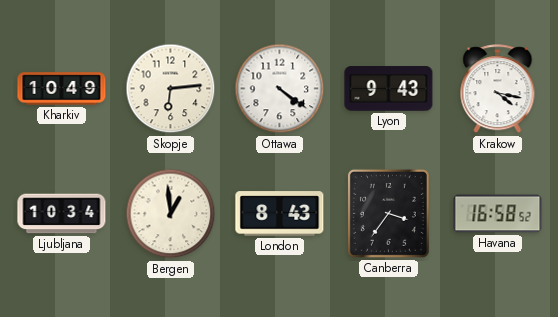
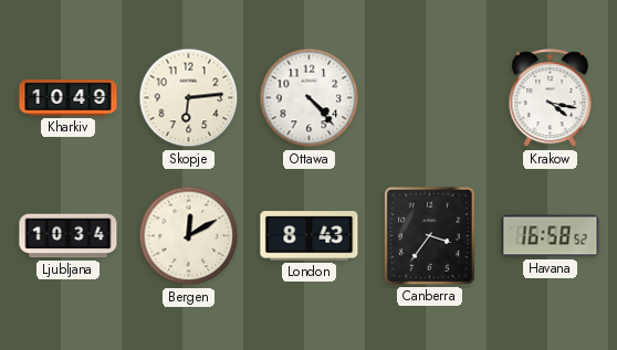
Ottawa: 4:21 -> 4:23 (310, 98)
Lyon: 9:43 -> none (389, 89)
Bergen: 12:59 -> 12:10 (189, 236)
